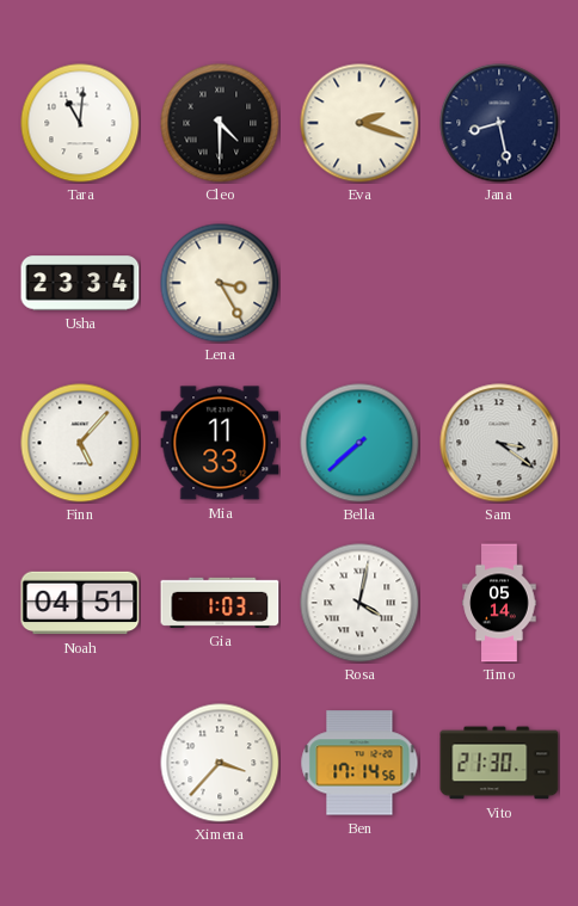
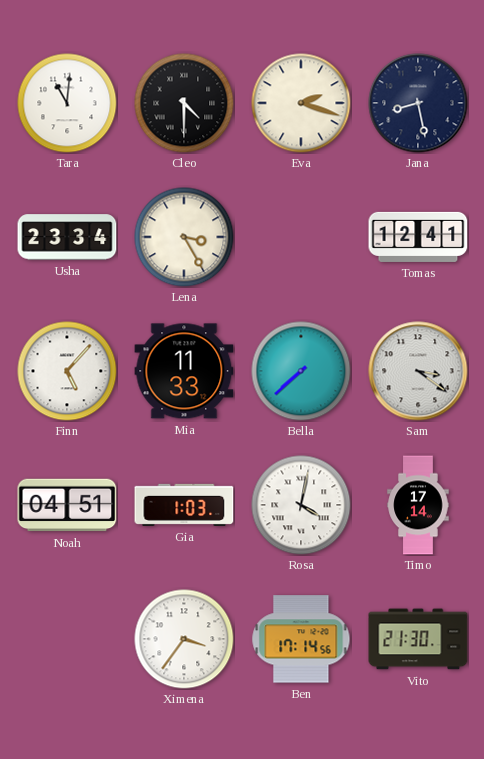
Tomas: none -> 12:41 (418, 237)
Timo: 05:14 -> 17:14 (418, 505)
Ximena: 3:37 -> 3:36 (184, 639)
